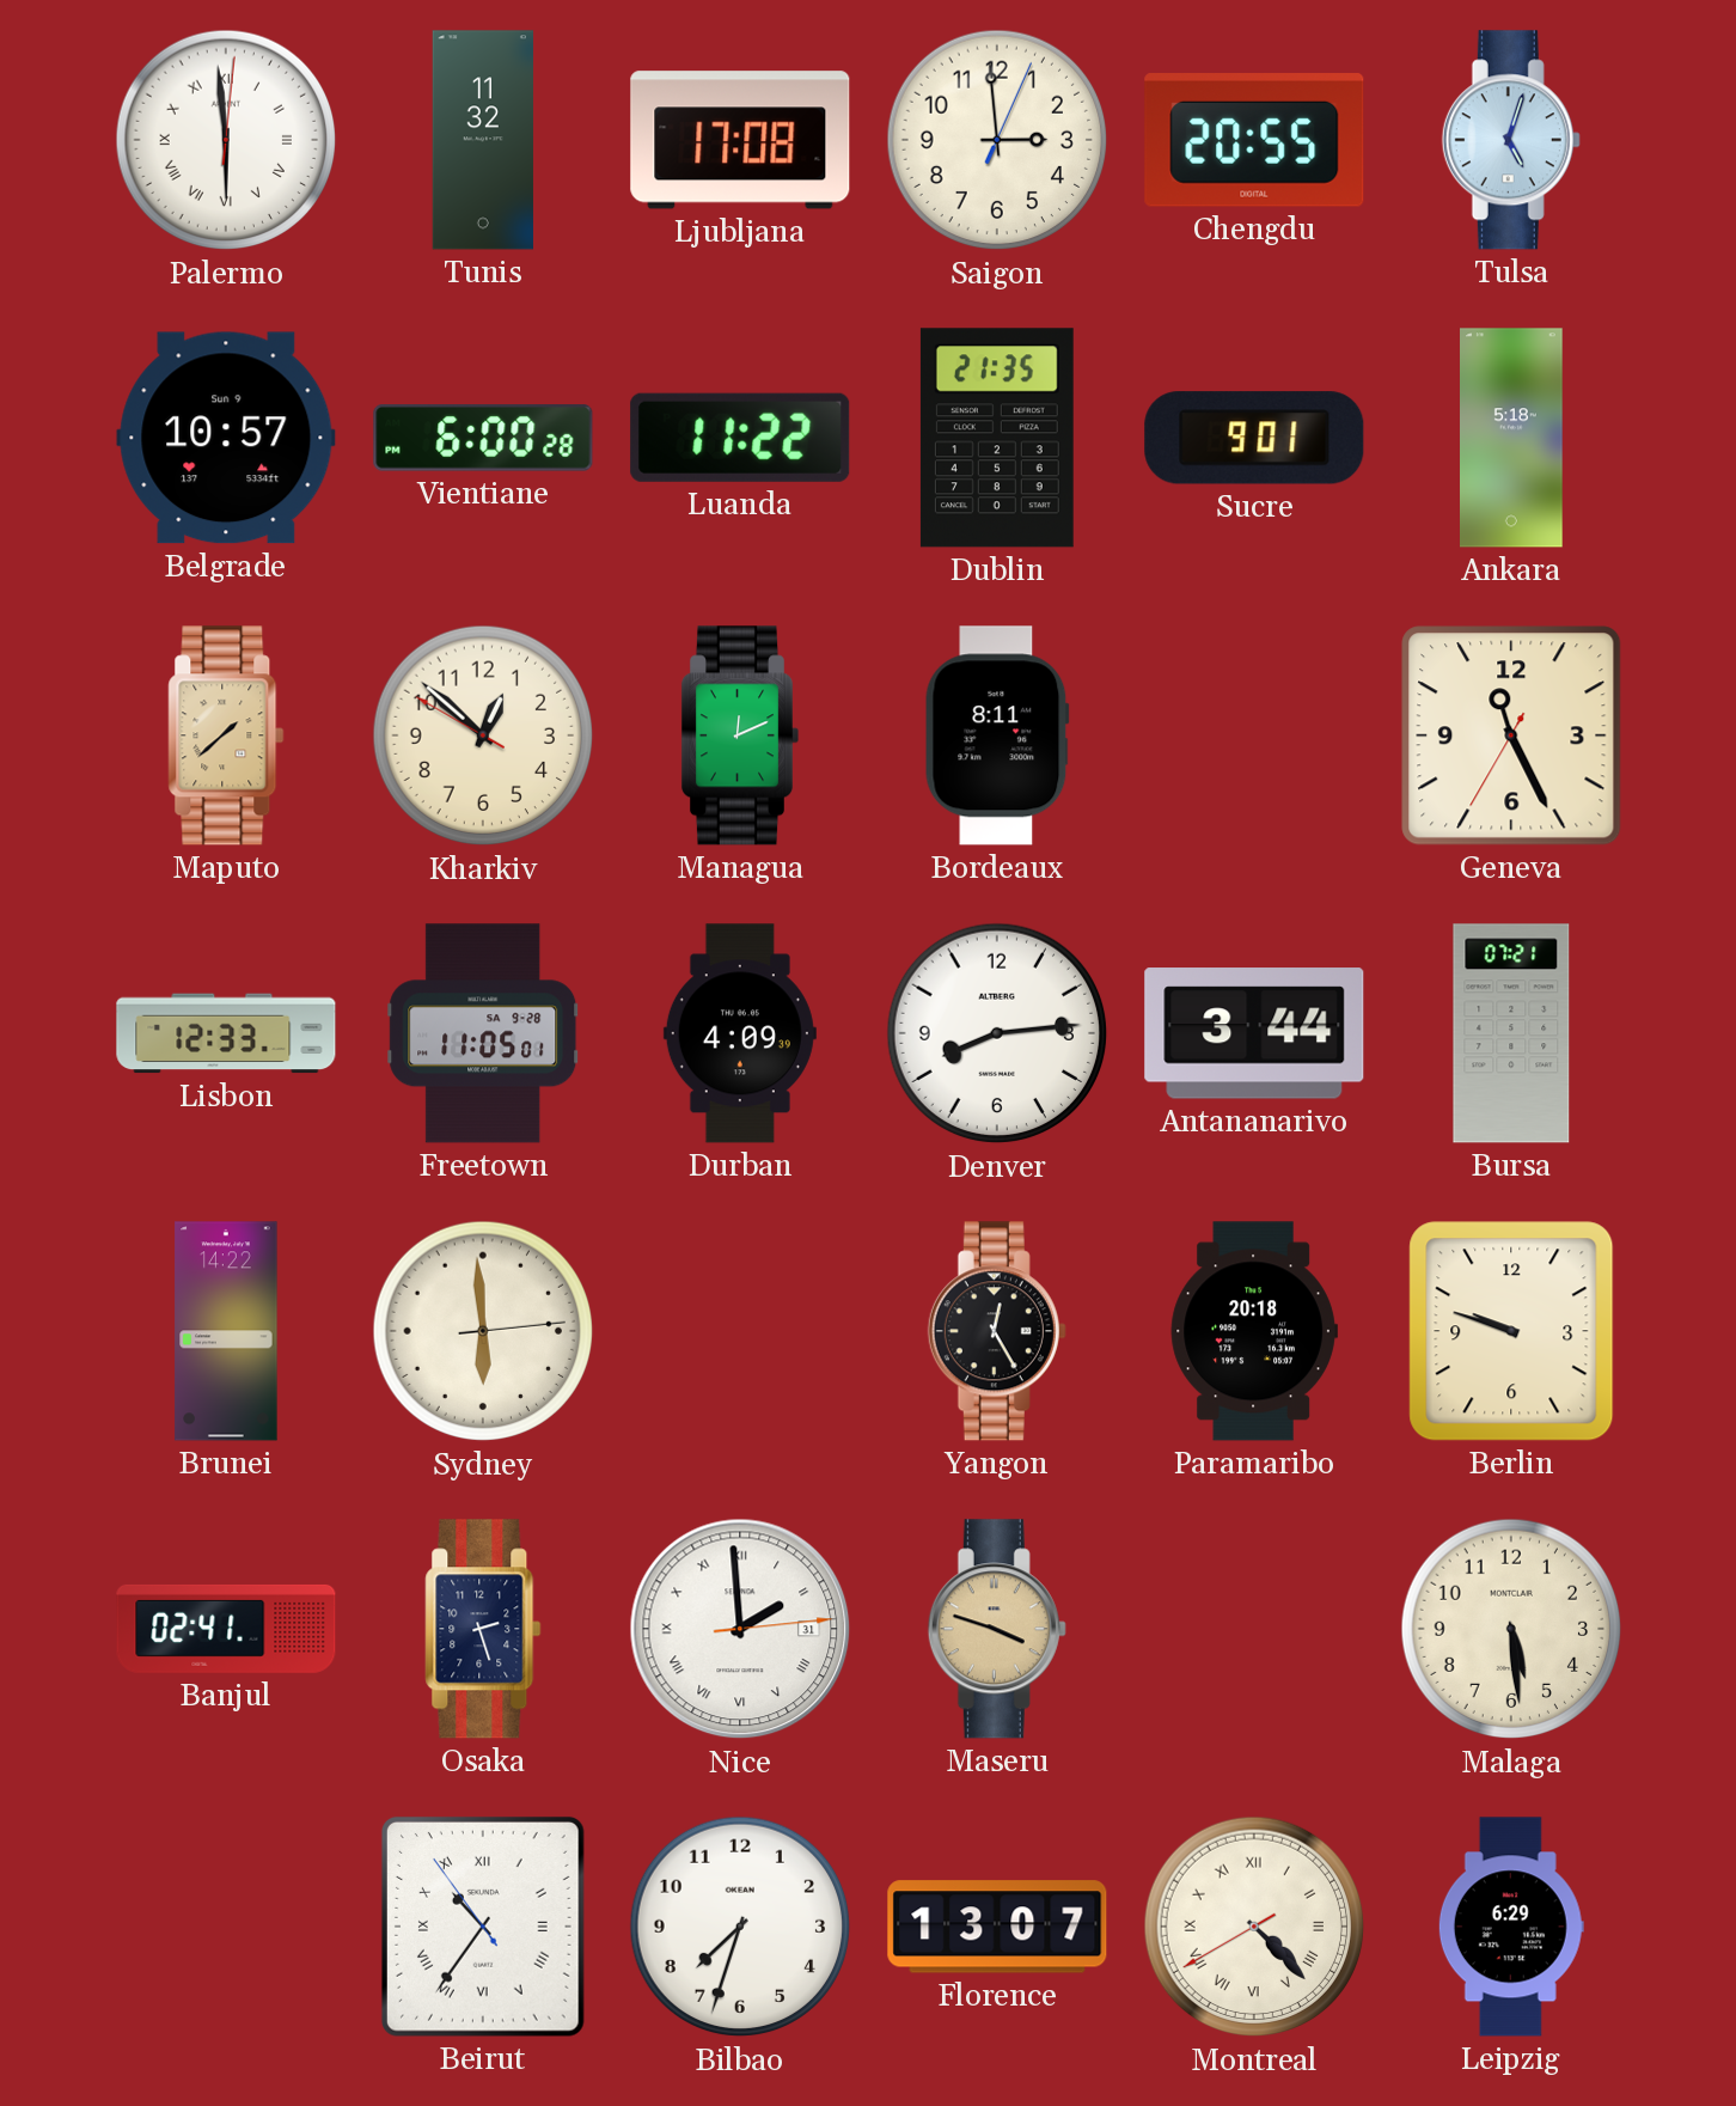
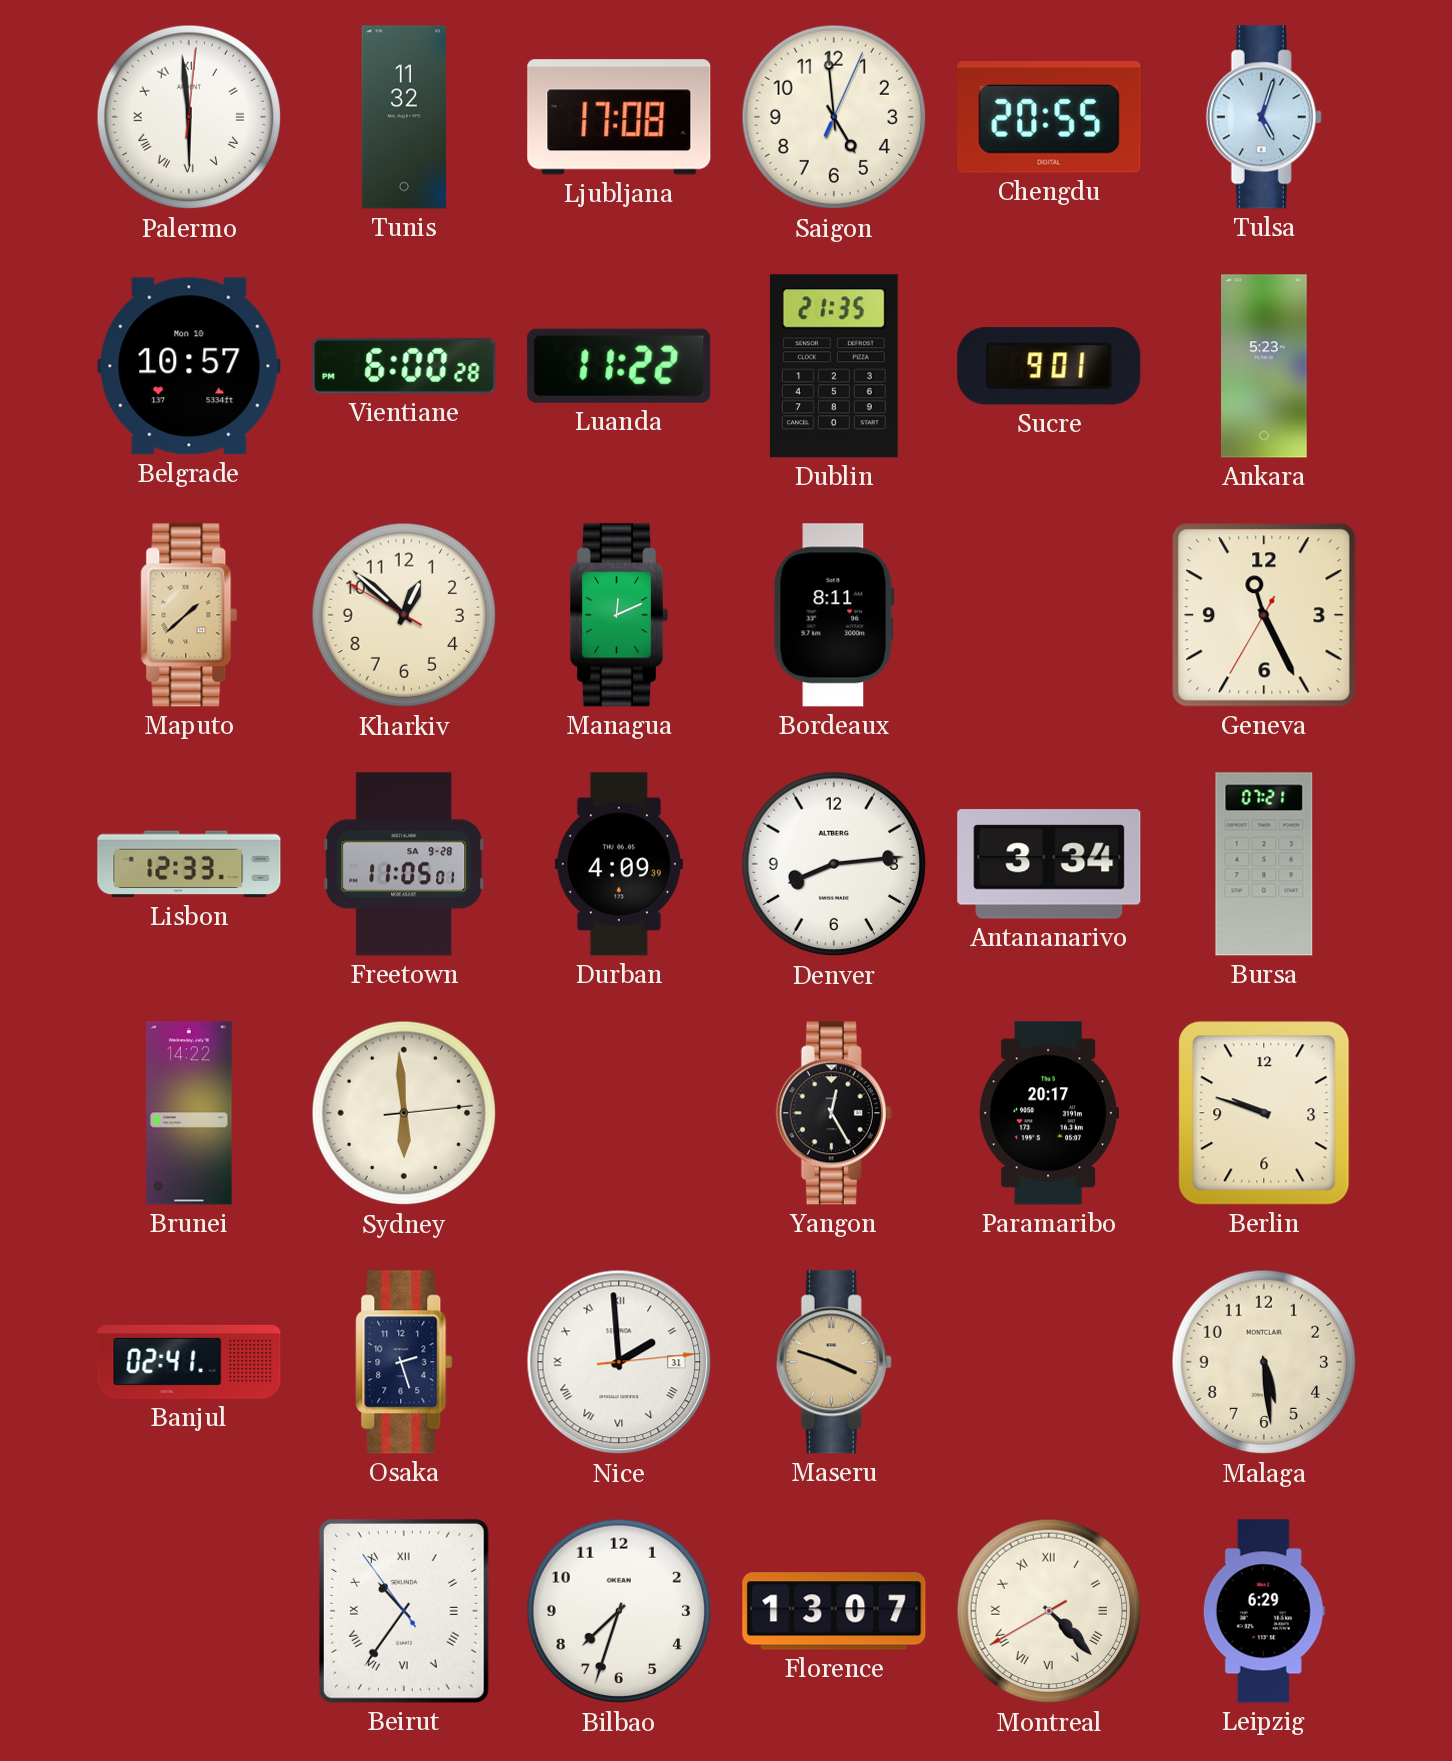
Saigon: 2:59 -> 4:59 (834, 117)
Belgrade date: Sun 9 -> Mon 10 (189, 366)
Ankara: 5:18 -> 5:23 (1264, 366)
Antananarivo: 3:44 -> 3:34 (1049, 864)
Paramaribo: 20:18 -> 20:17 (1049, 1113)
